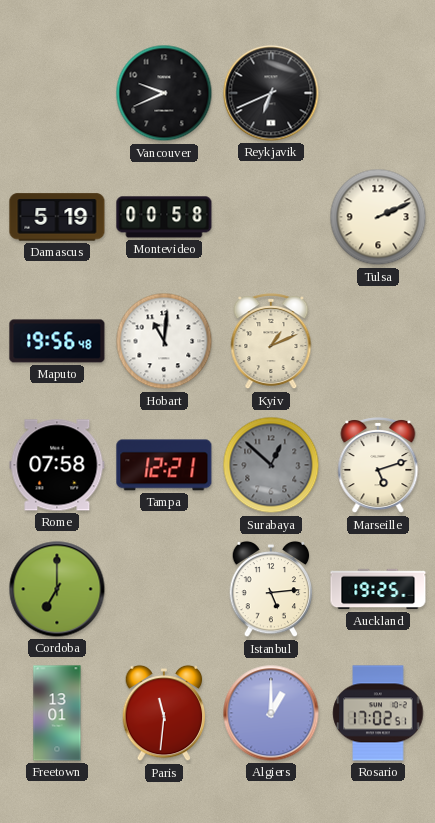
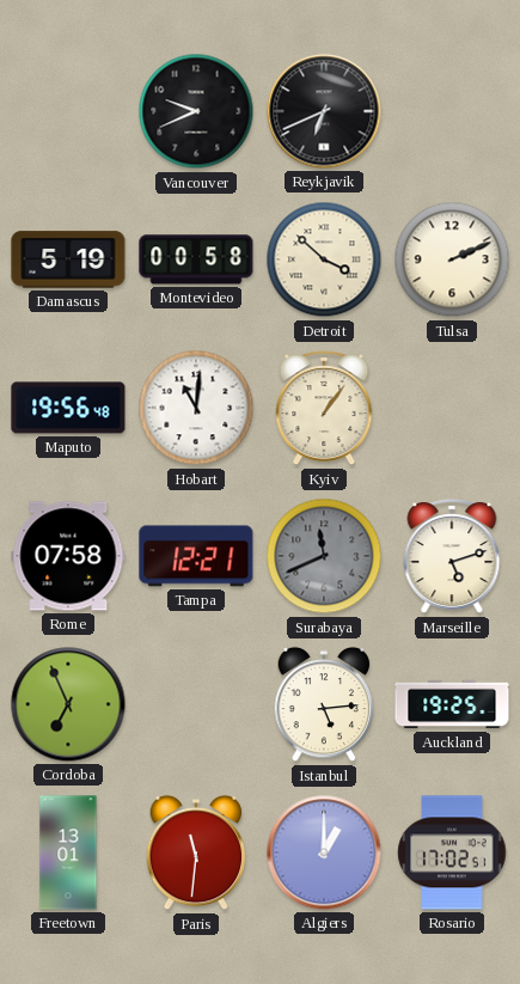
Detroit: none -> 3:52 (324, 259)
Kyiv: 1:11 -> 1:06 (324, 409)
Surabaya: 12:52 -> 11:41 (324, 556)
Cordoba: 7:00 -> 6:56 (68, 704)
